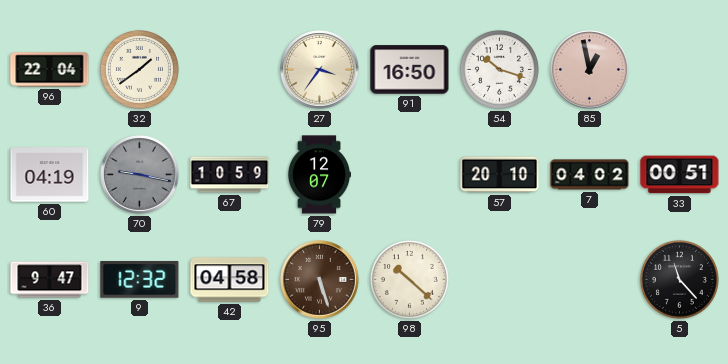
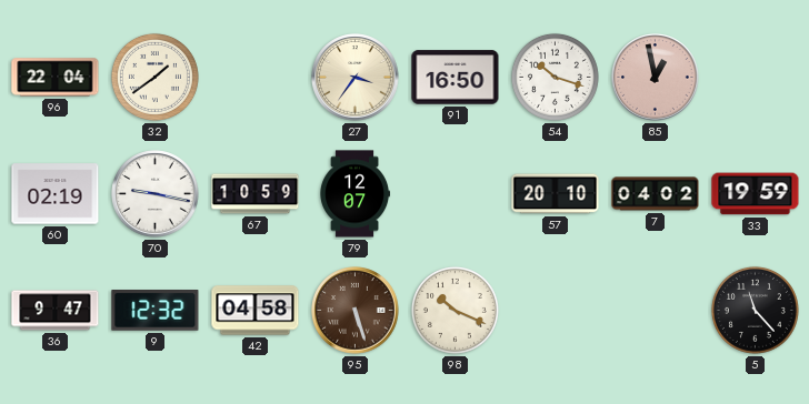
60: 04:19 -> 02:19 (56, 194)
70 dial: grey -> white (156, 194)
33: 00:51 -> 19:59 (756, 194)
98: 10:22 -> 10:19 (455, 310)
